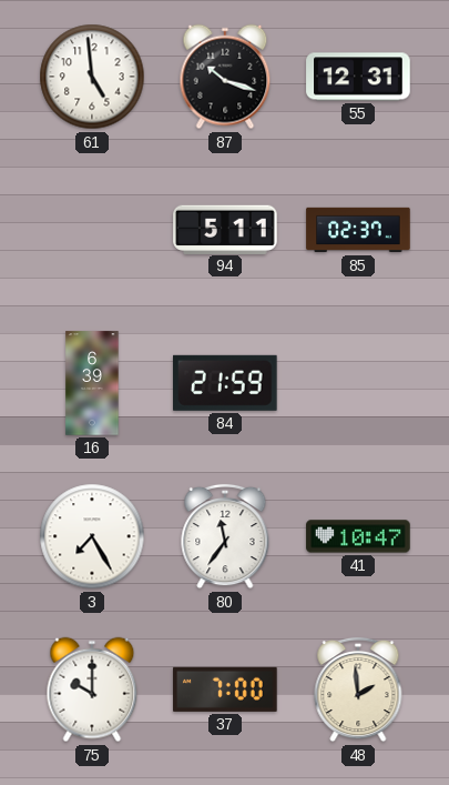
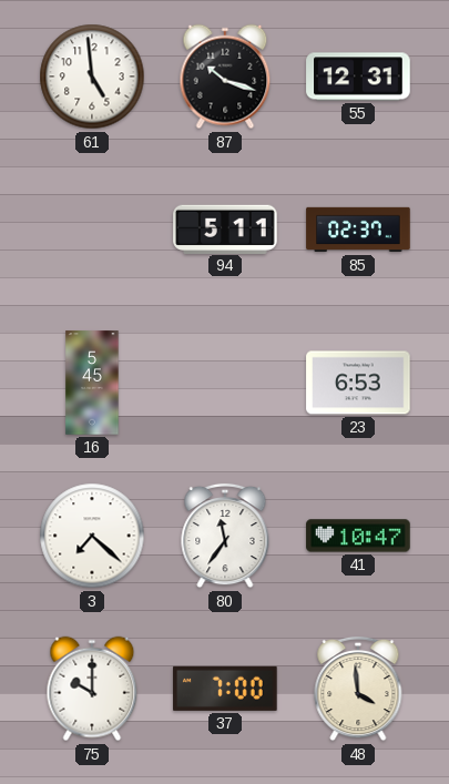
16: 6:39 -> 5:45 (92, 383)
84: 21:59 -> none (226, 383)
23: none -> 6:53 (358, 383)
3: 7:25 -> 7:22 (92, 536)
48: 1:59 -> 3:59 (358, 689)
